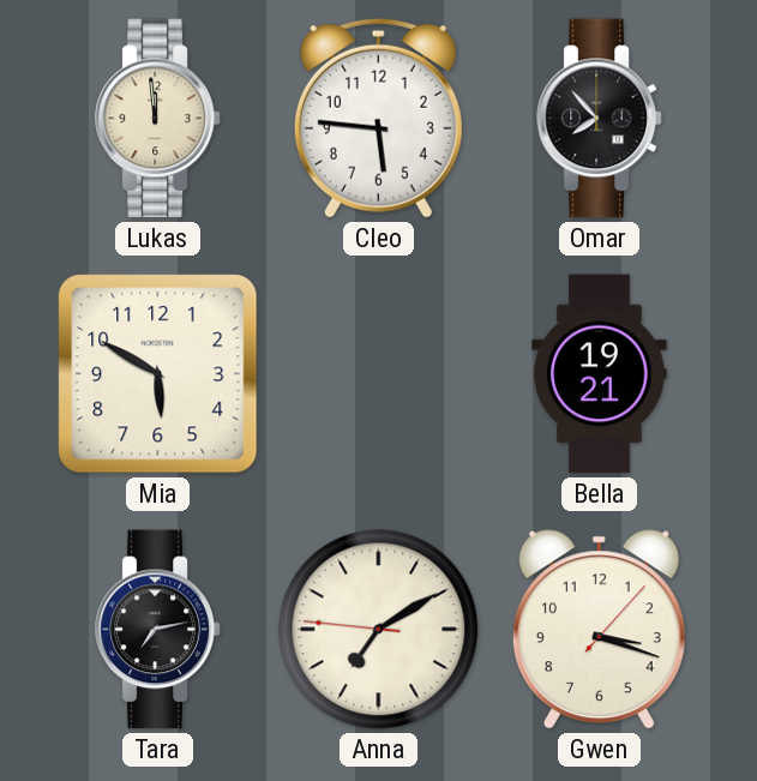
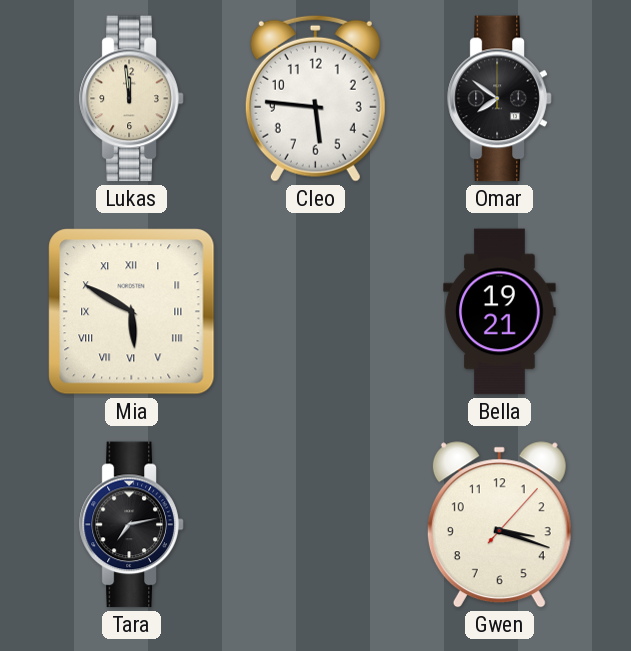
Omar: 7:53 -> 7:51 (500, 99)
Mia numerals: Arabic -> Roman (132, 312)
Anna: 7:09 -> none (379, 630)
